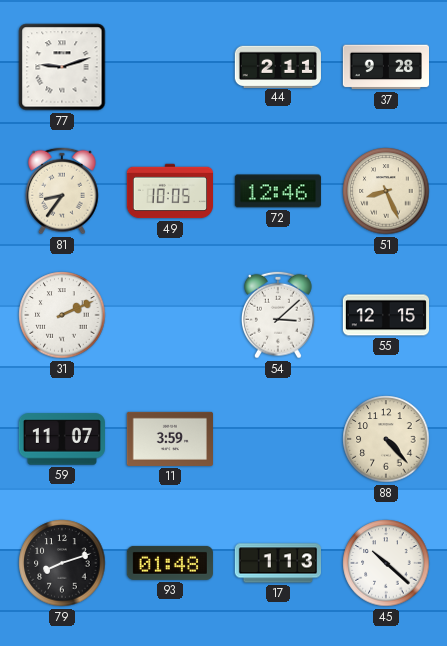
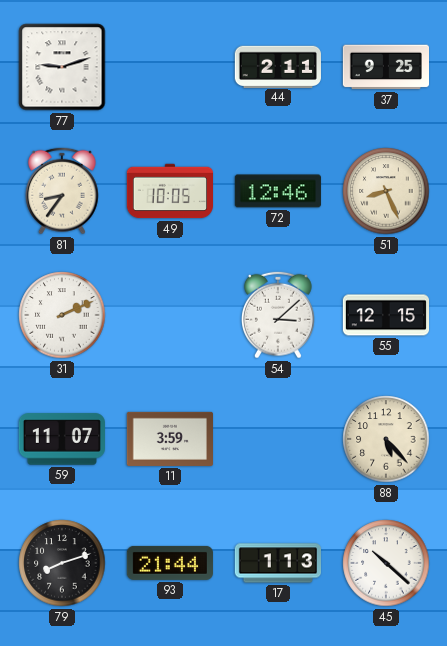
37: 9:28 -> 9:25 (385, 67)
88: 4:23 -> 5:23 (386, 439)
93: 01:48 -> 21:44 (170, 563)
